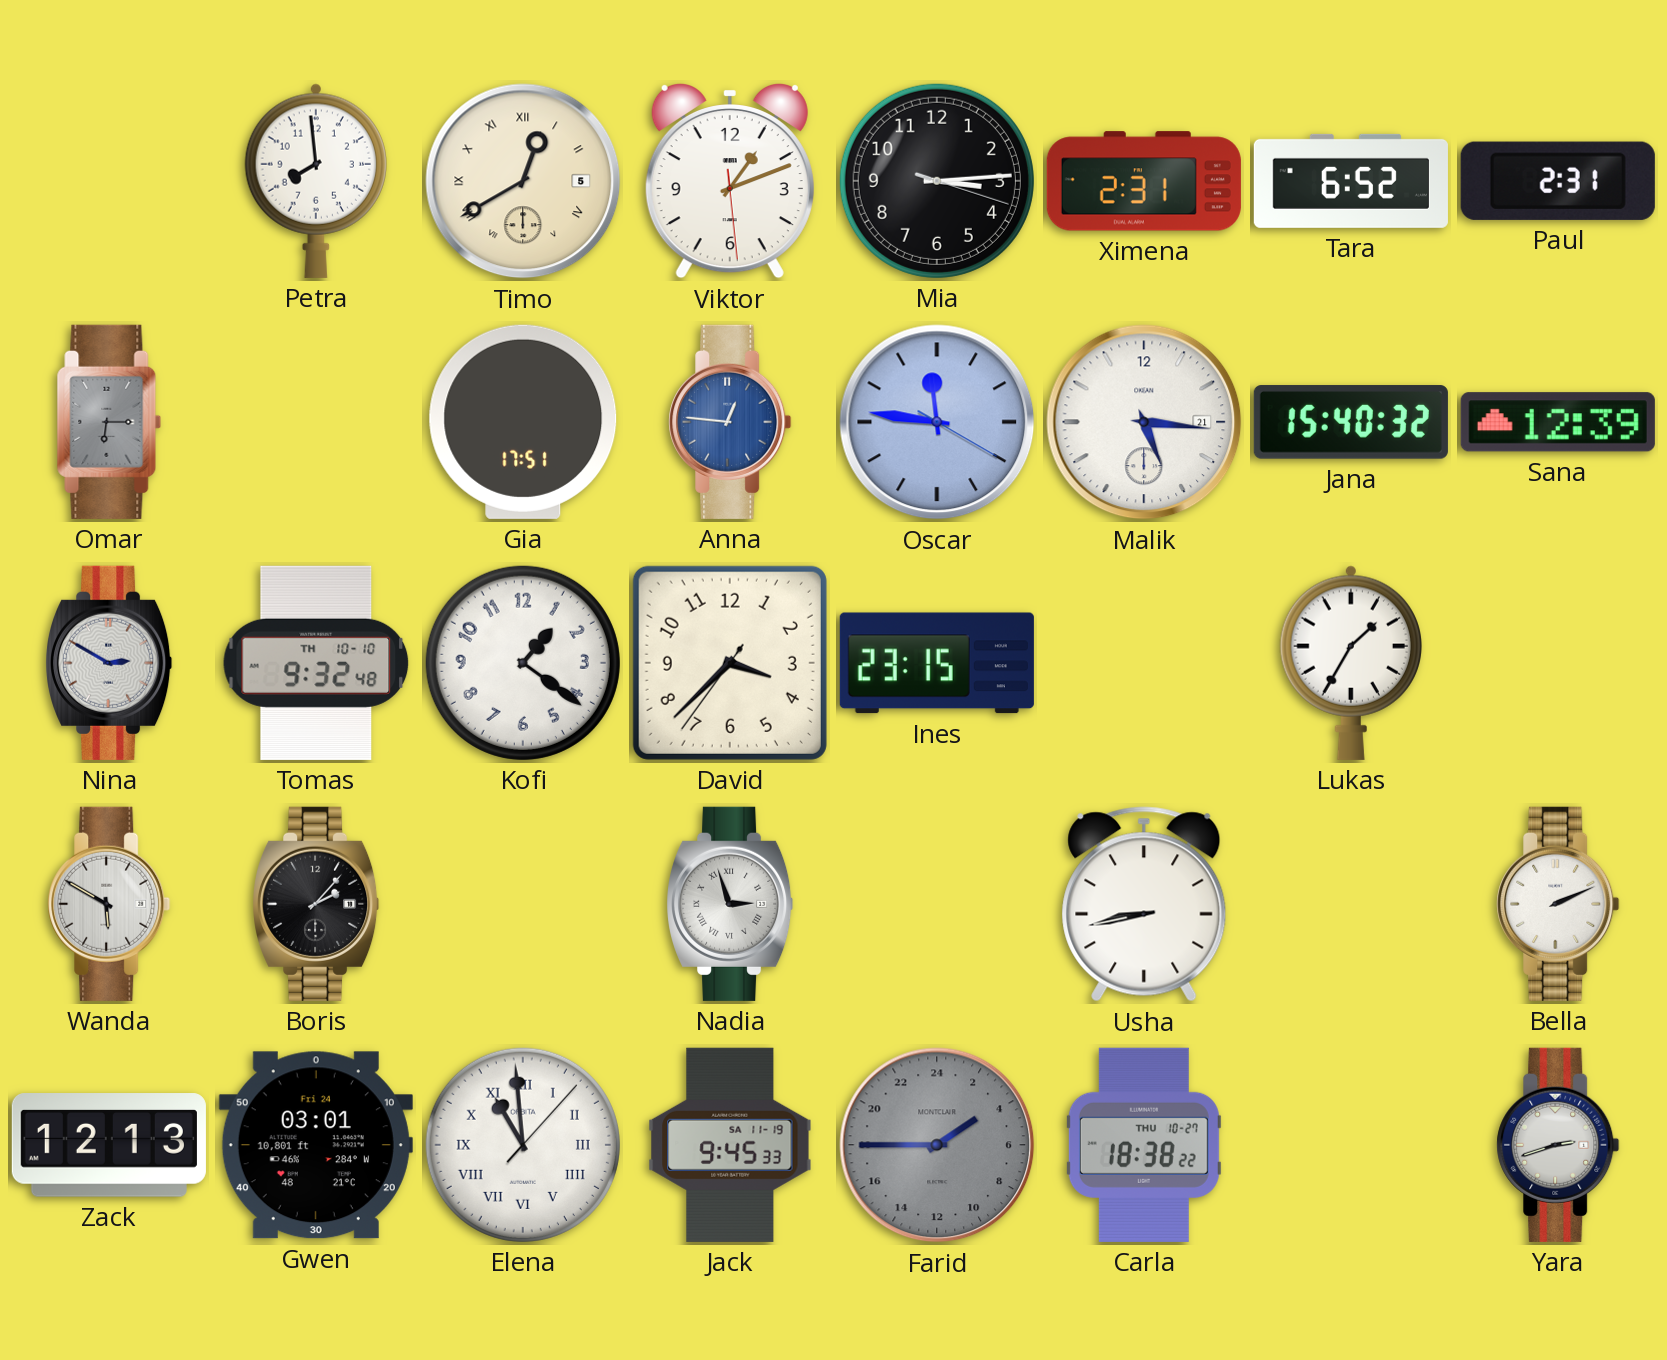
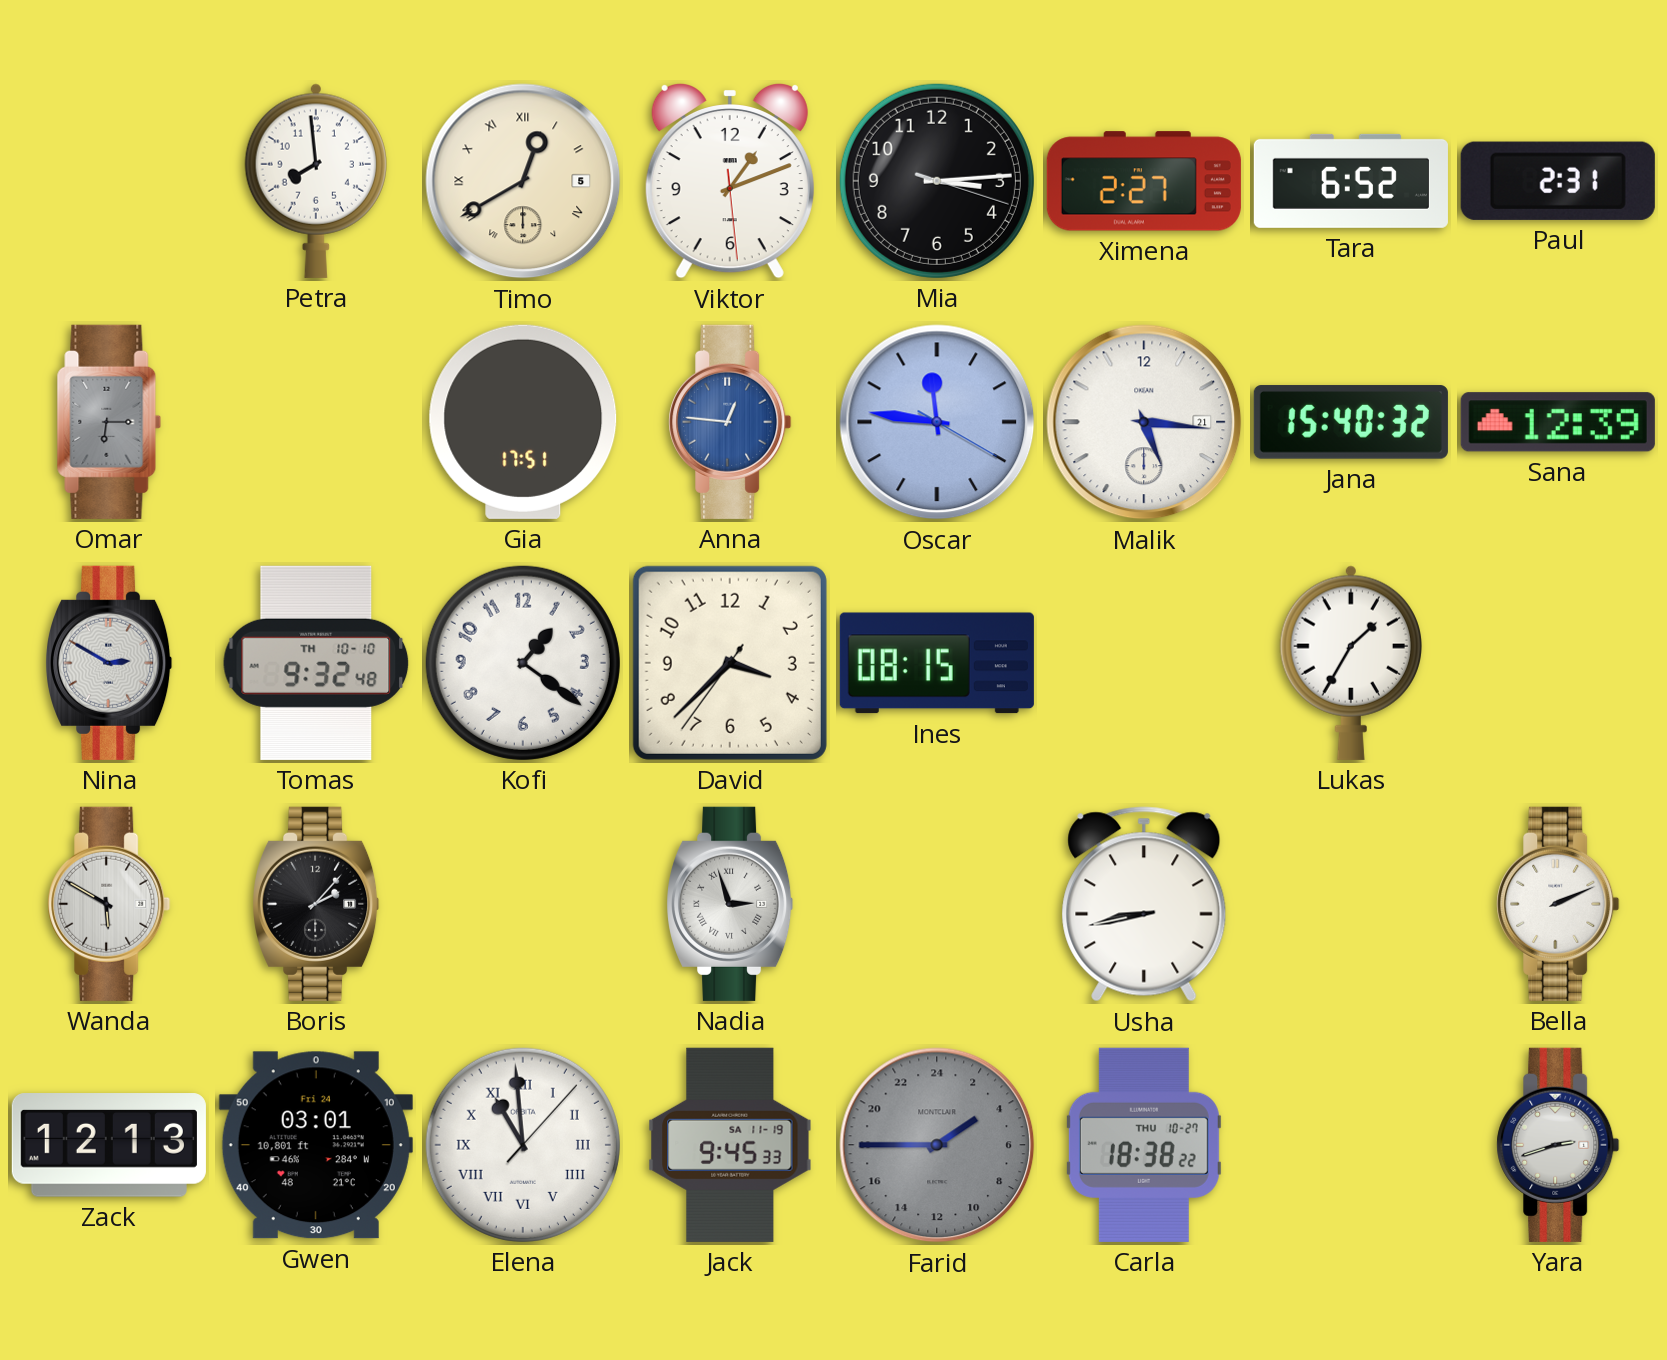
Ximena: 2:31 -> 2:27 (1144, 181)
Ines: 23:15 -> 08:15 (937, 663)
